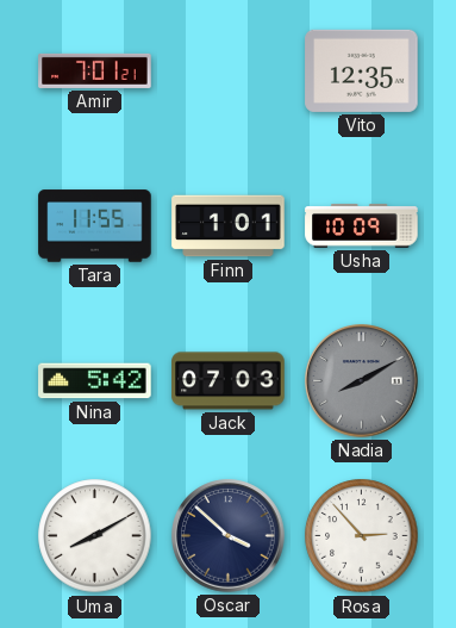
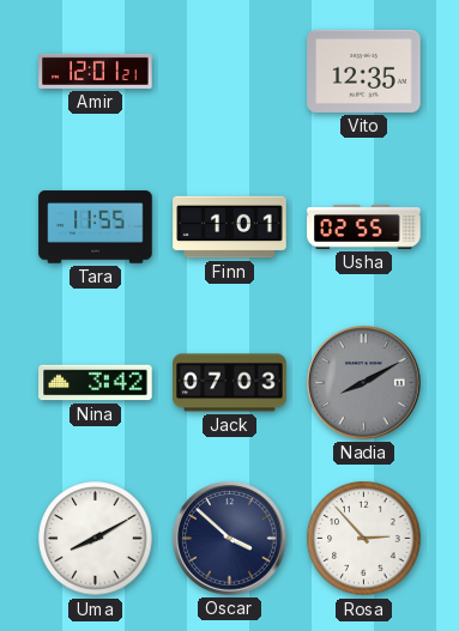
Amir: 7:01 -> 12:01 (96, 71)
Usha: 10:09 -> 02:55 (364, 227)
Nina: 5:42 -> 3:42 (96, 383)
